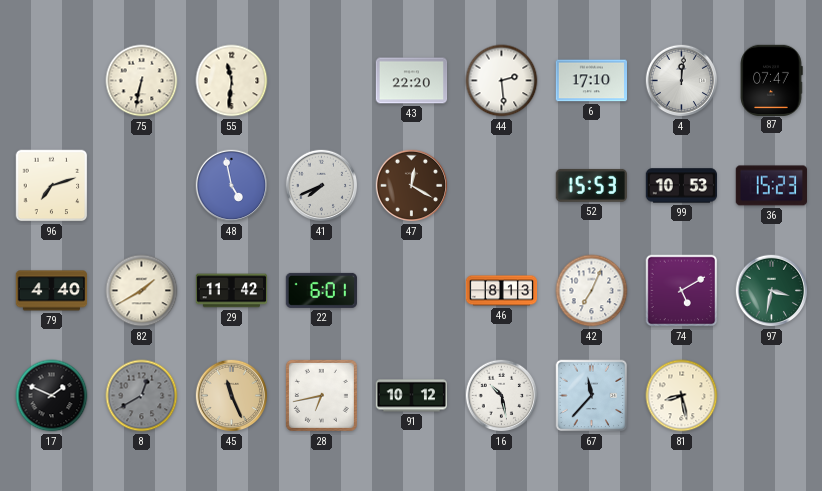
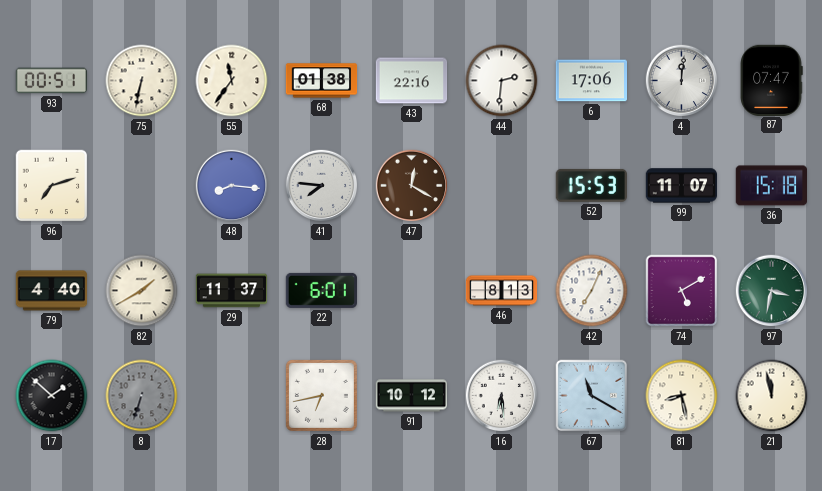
93: none -> 00:51 (51, 81)
55: 11:31 -> 11:36 (232, 81)
68: none -> 01:38 (322, 81)
43: 22:20 -> 22:16 (412, 81)
44: 2:29 -> 2:31 (502, 81)
6: 17:10 -> 17:06 (591, 81)
48: 4:58 -> 8:16 (232, 186)
41: 7:41 -> 7:46 (322, 186)
99: 10:53 -> 11:07 (681, 186)
36: 15:23 -> 15:18 (771, 186)
29: 11:42 -> 11:37 (232, 291)
17: 1:49 -> 1:52 (52, 396)
8: 12:40 -> 6:33 (142, 396)
45: 11:26 -> none (232, 396)
16: 10:28 -> 6:29 (502, 396)
67: 11:37 -> 11:20 (592, 396)
21: none -> 11:58 (772, 396)
